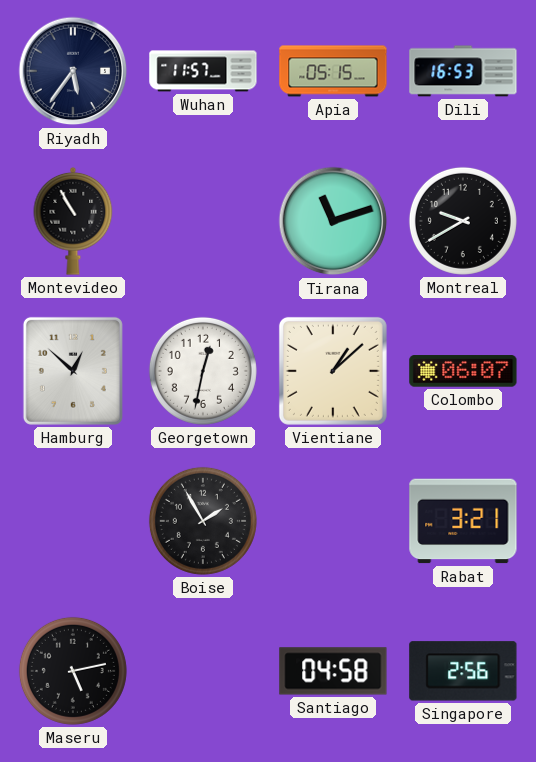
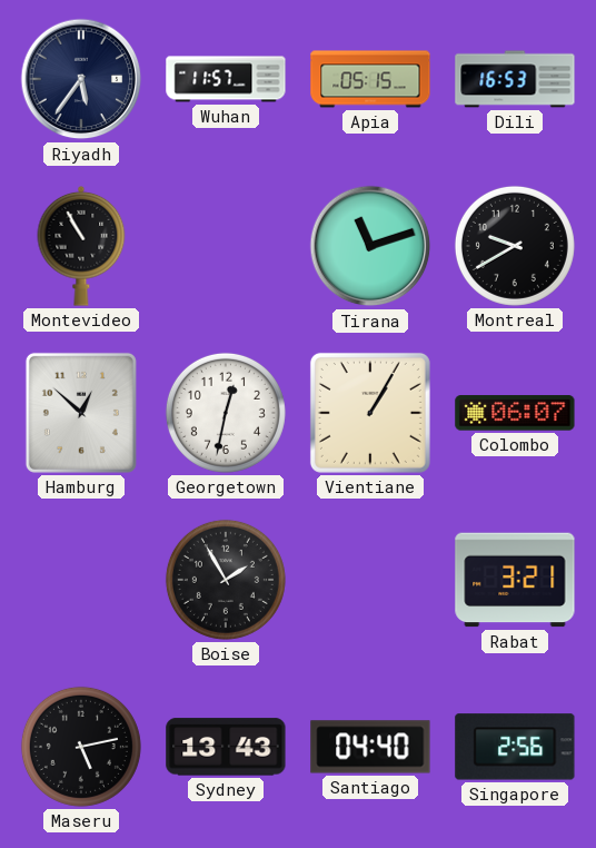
Vientiane: 1:08 -> 1:05 (370, 413)
Sydney: none -> 13:43 (226, 747)
Santiago: 04:58 -> 04:40 (370, 747)
